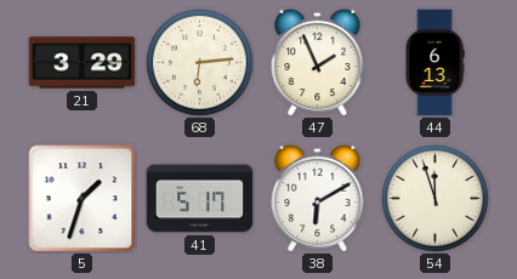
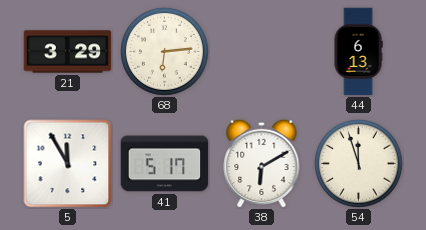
47: 1:56 -> none (318, 62)
5: 1:33 -> 11:55 (68, 164)
